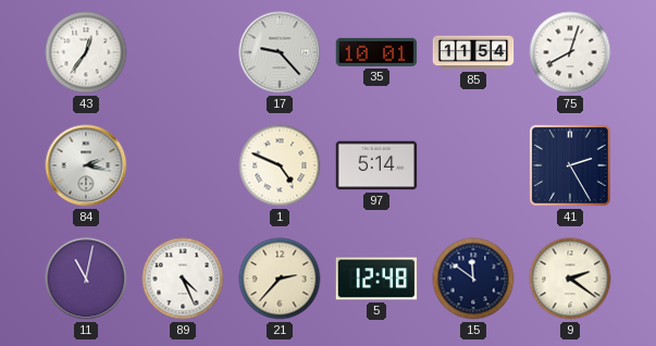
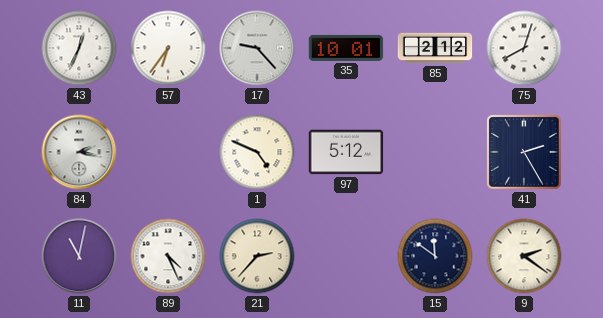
43: 12:36 -> 12:34 (79, 48)
57: none -> 6:36 (168, 48)
85: 11:54 -> 2:12 (435, 48)
97: 5:14 -> 5:12 (346, 152)
5: 12:48 -> none (376, 279)
